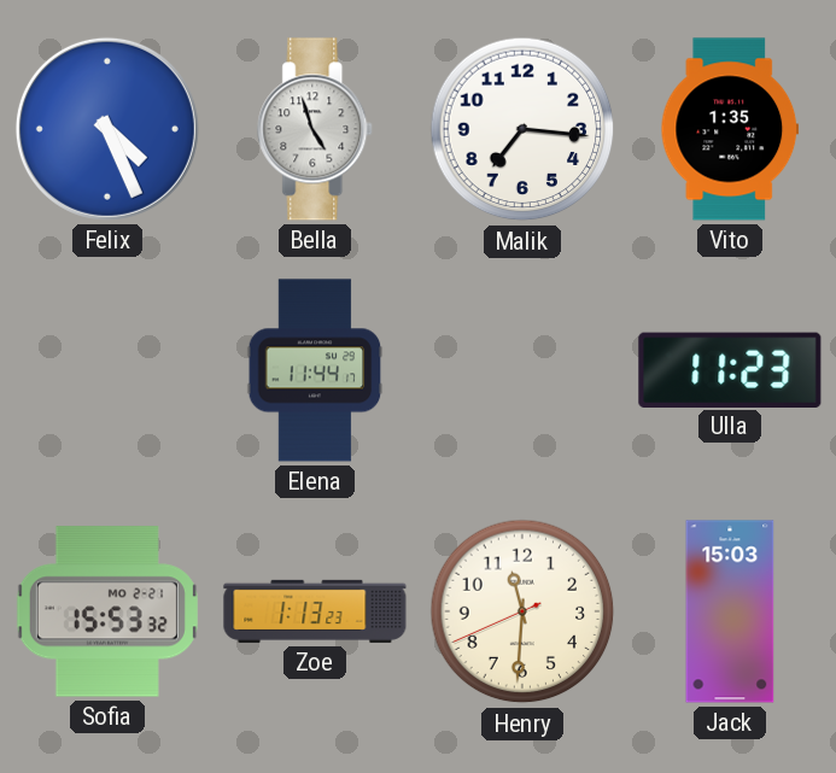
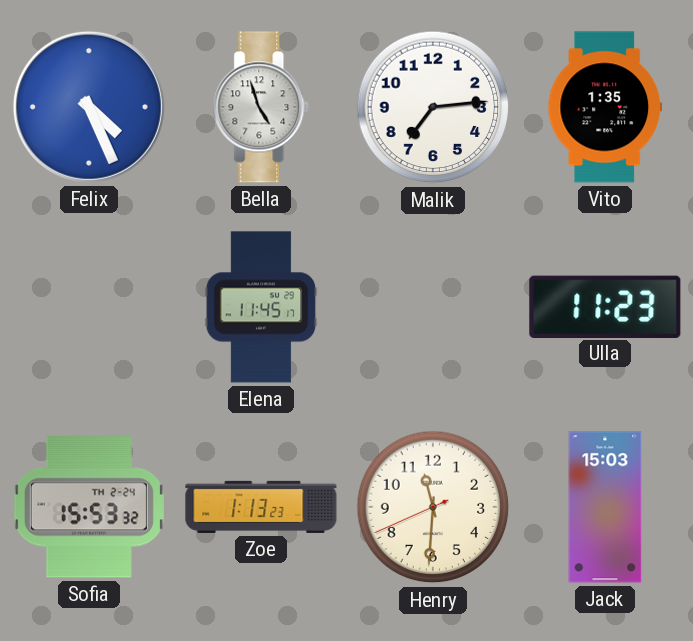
Malik: 7:16 -> 7:14 (433, 107)
Elena: 11:44 -> 11:45 (261, 307)
Sofia date: MO 2-21 -> TH 2-24 (89, 507)
